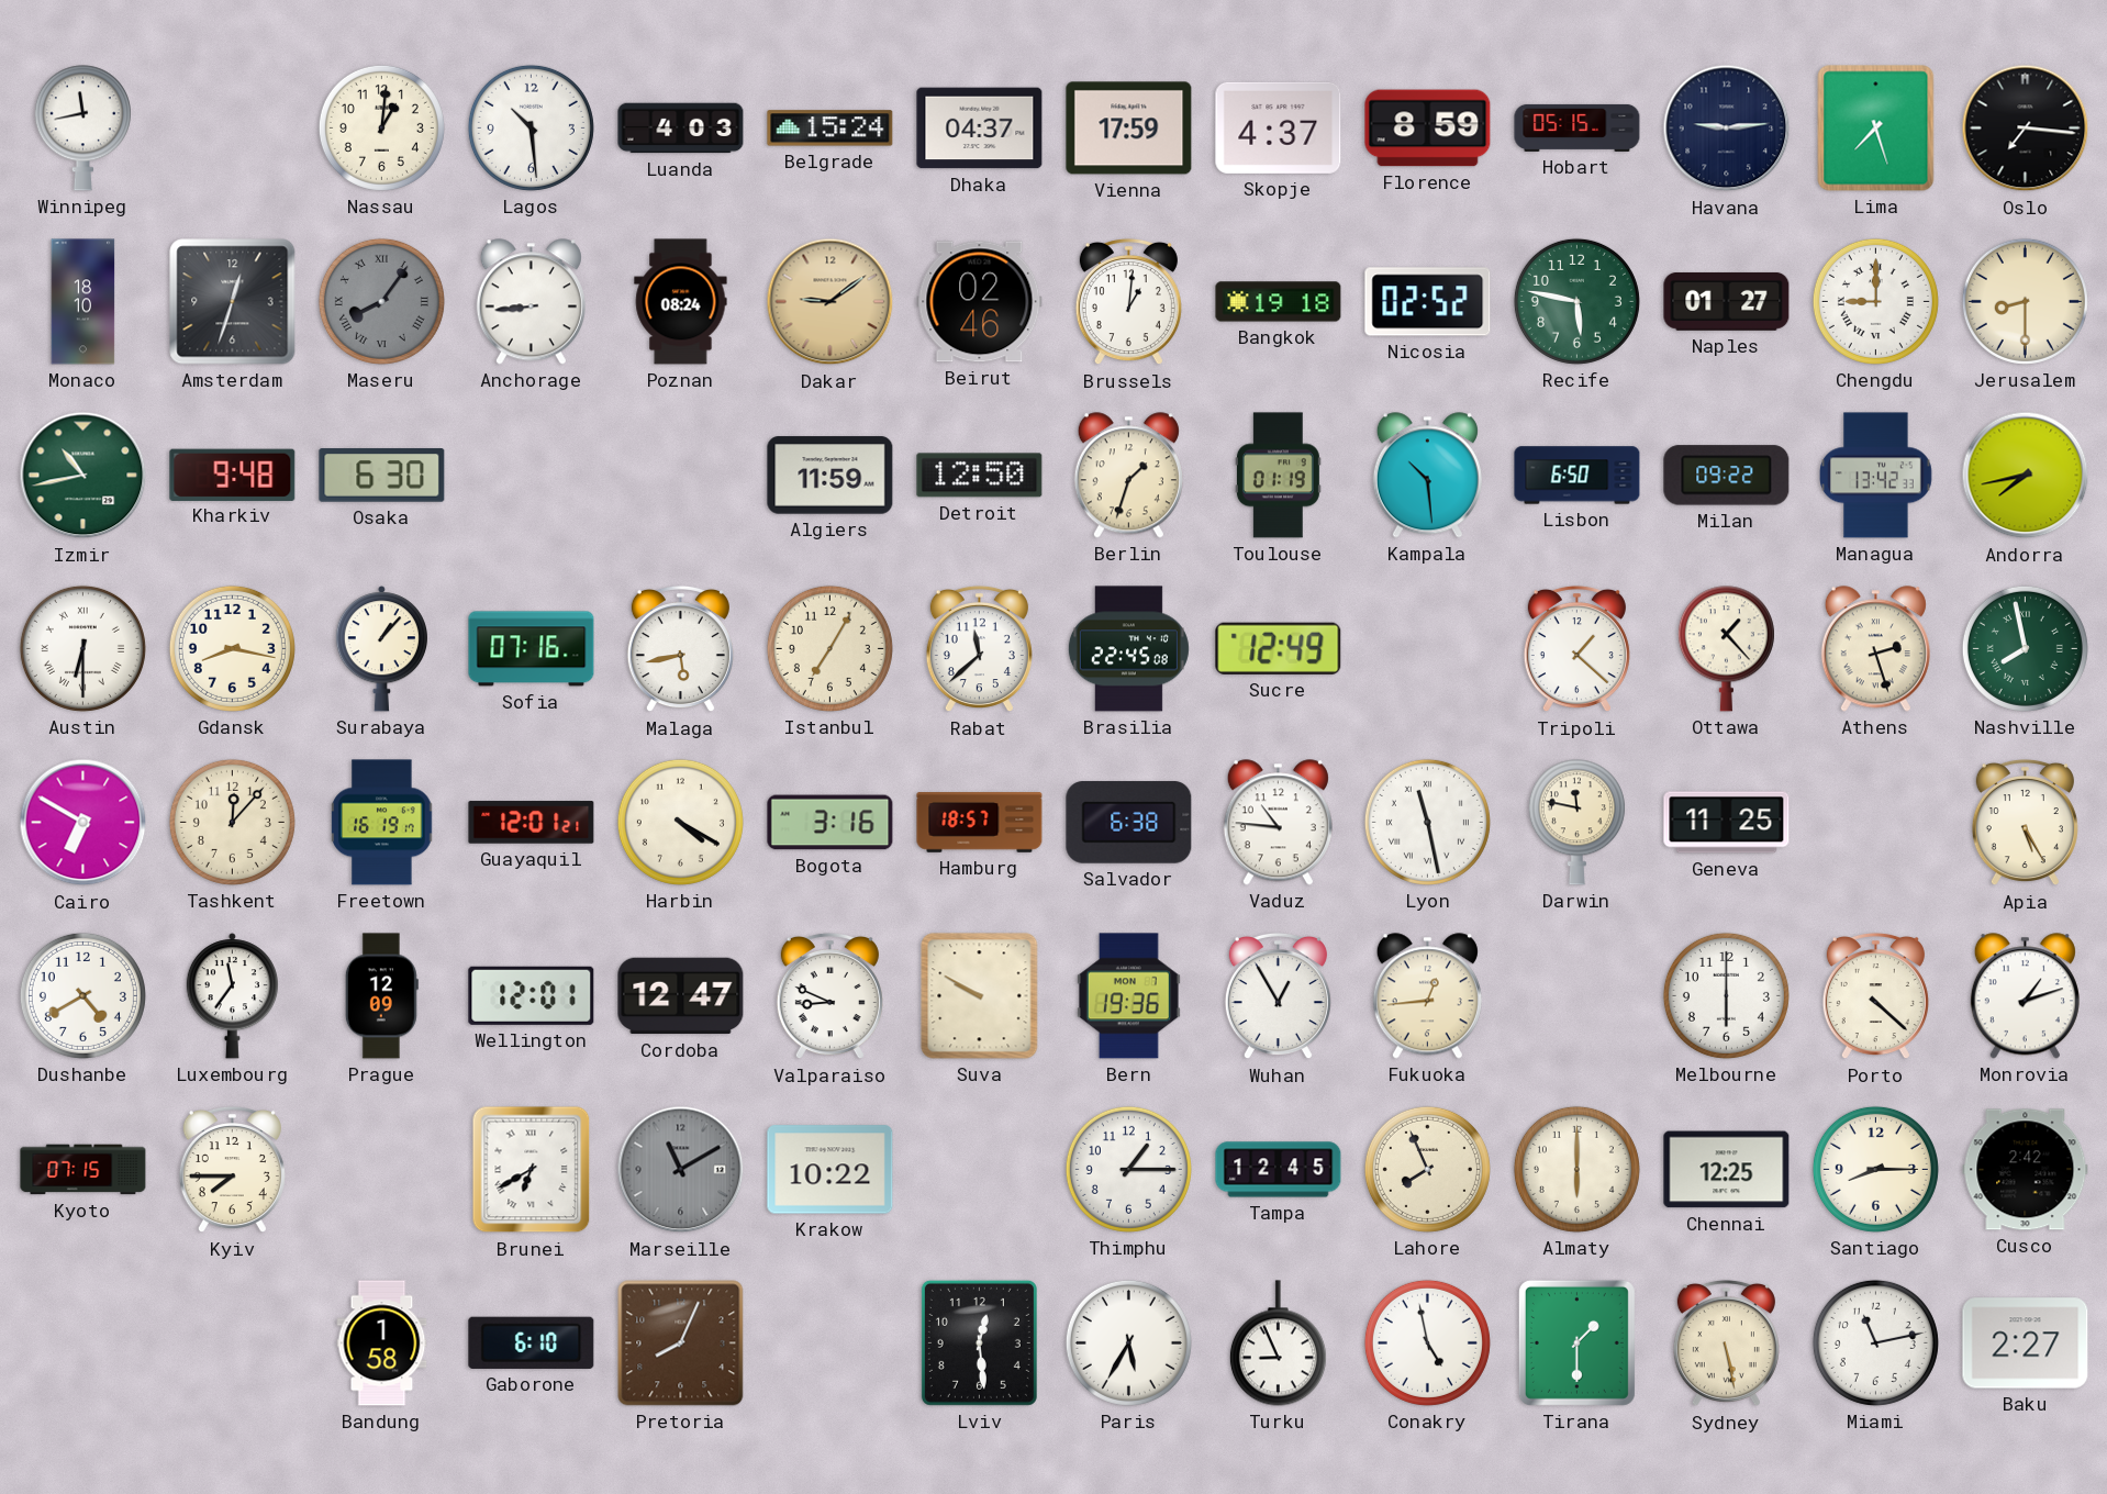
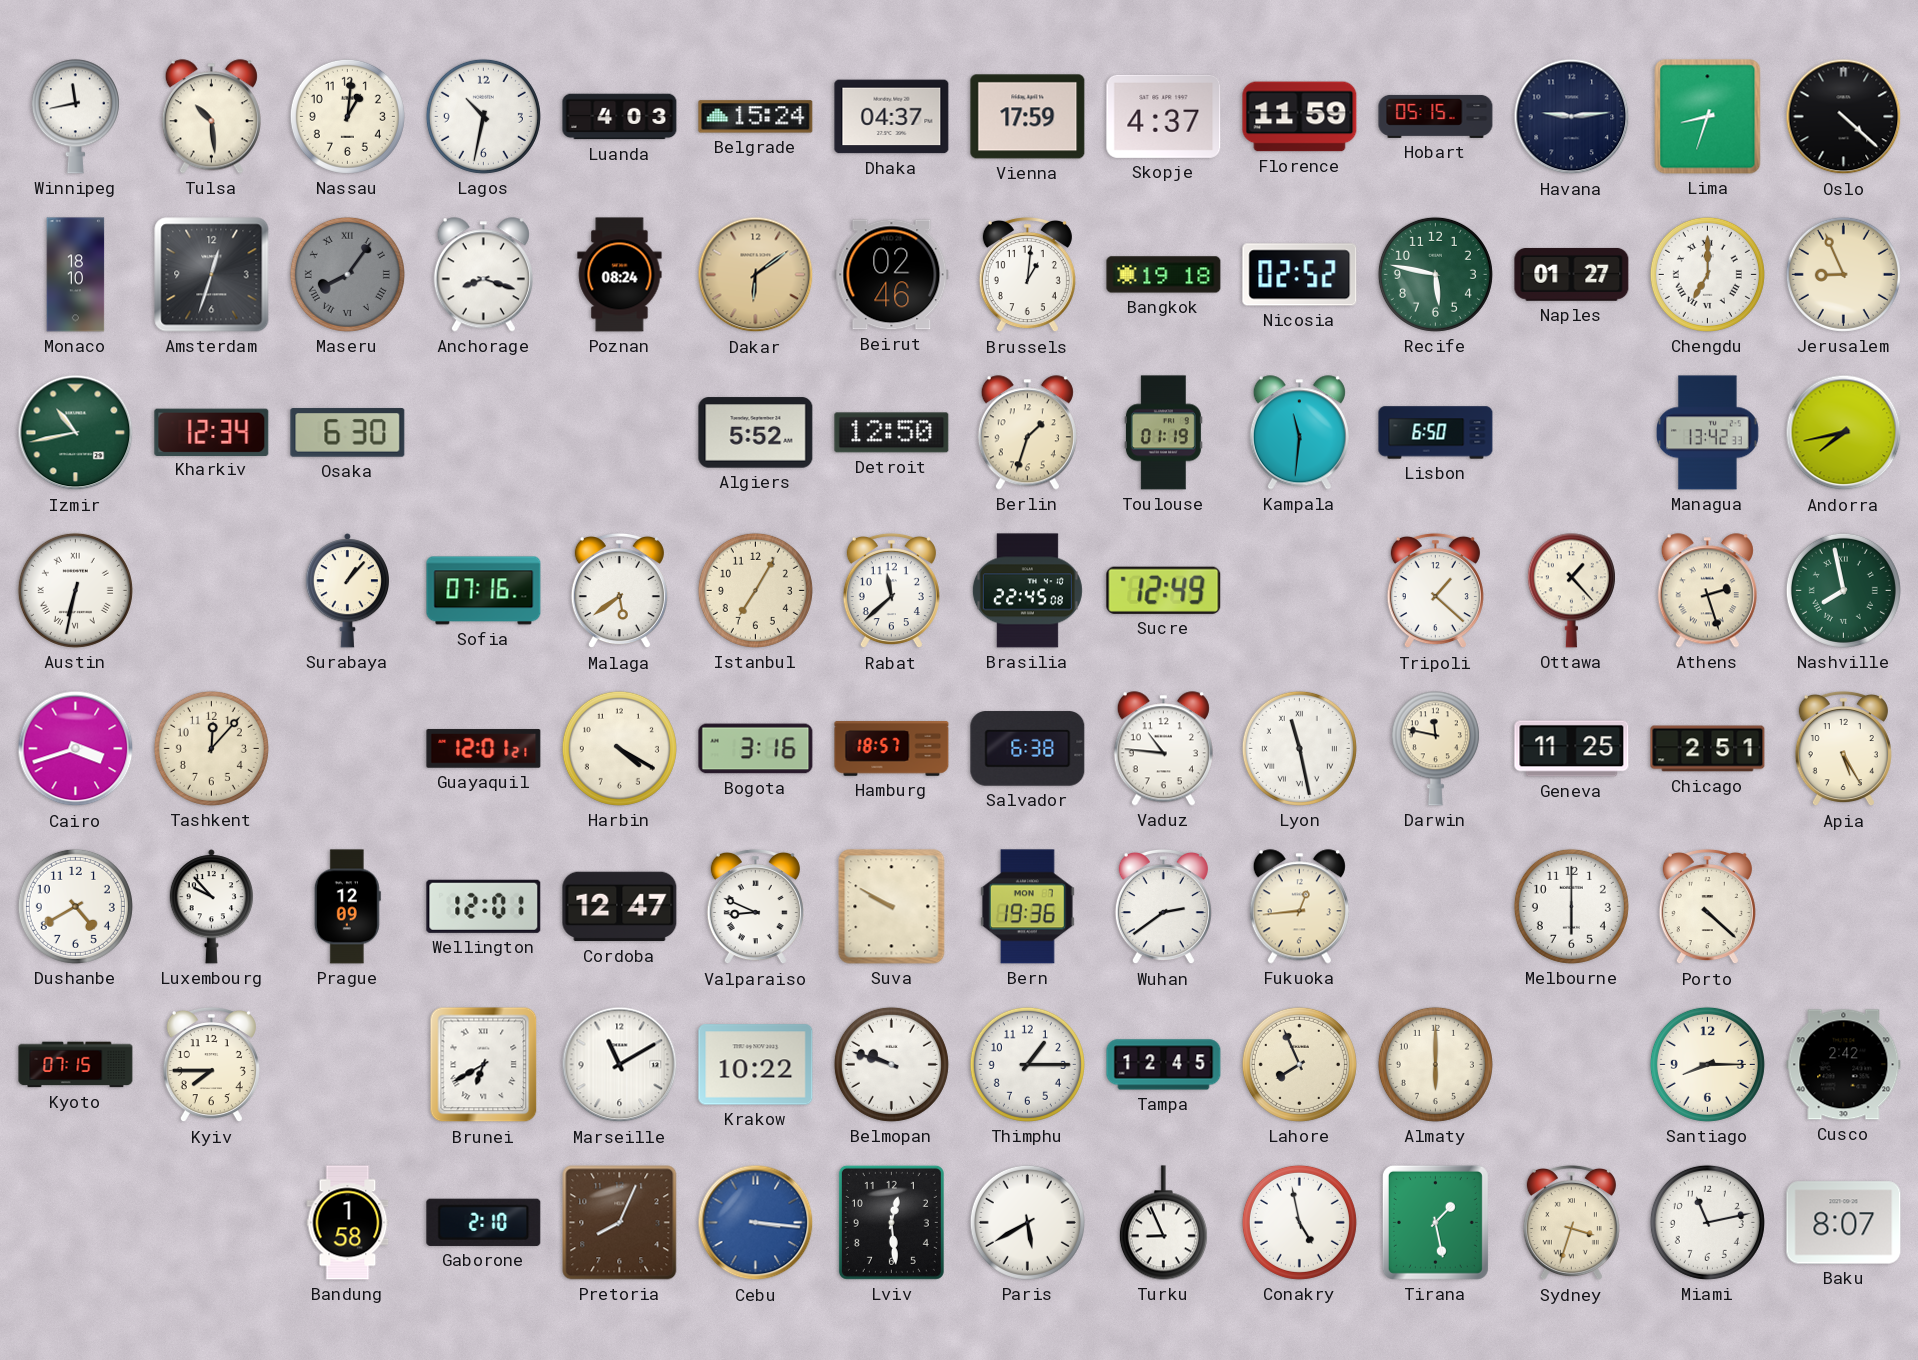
Tulsa: none -> 10:29 (211, 117)
Lagos: 10:29 -> 10:32 (483, 116)
Florence: 8:59 -> 11:59 (1300, 117)
Lima: 7:27 -> 8:33 (1708, 117)
Oslo: 7:16 -> 4:22 (1844, 117)
Anchorage: 8:44 -> 8:18 (483, 275)
Dakar: 9:09 -> 6:09 (756, 275)
Chengdu: 9:00 -> 7:00 (1707, 274)
Jerusalem: 8:30 -> 8:56 (1843, 274)
Kharkiv: 9:48 -> 12:34 (212, 432)
Algiers: 11:59 -> 5:52 (756, 433)
Kampala: 10:29 -> 11:31 (1299, 433)
Milan: 09:22 -> none (1727, 476)
Austin: 6:30 -> 6:32 (75, 590)
Gdansk: 8:17 -> none (232, 648)
Malaga: 5:43 -> 5:39 (619, 591)
Cairo: 6:50 -> 3:42 (76, 749)
Freetown: 16:19 -> none (382, 823)
Chicago: none -> 2:51 (1708, 749)
Luxembourg: 11:36 -> 9:53 (211, 907)
Wuhan: 12:55 -> 2:39 (1163, 907)
Monrovia: 1:12 -> none (2025, 996)
Marseille dial: grey -> white (620, 1065)
Belmopan: none -> 9:48 (891, 1064)
Chennai: 12:25 -> none (1727, 1170)
Gaborone: 6:10 -> 2:10 (484, 1222)
Cebu: none -> 3:16 (756, 1223)
Paris: 5:35 -> 5:40 (1027, 1222)
Tirana: 1:30 -> 1:28 (1435, 1222)
Sydney: 5:28 -> 3:33 (1571, 1223)
Baku: 2:27 -> 8:07 (1844, 1223)
